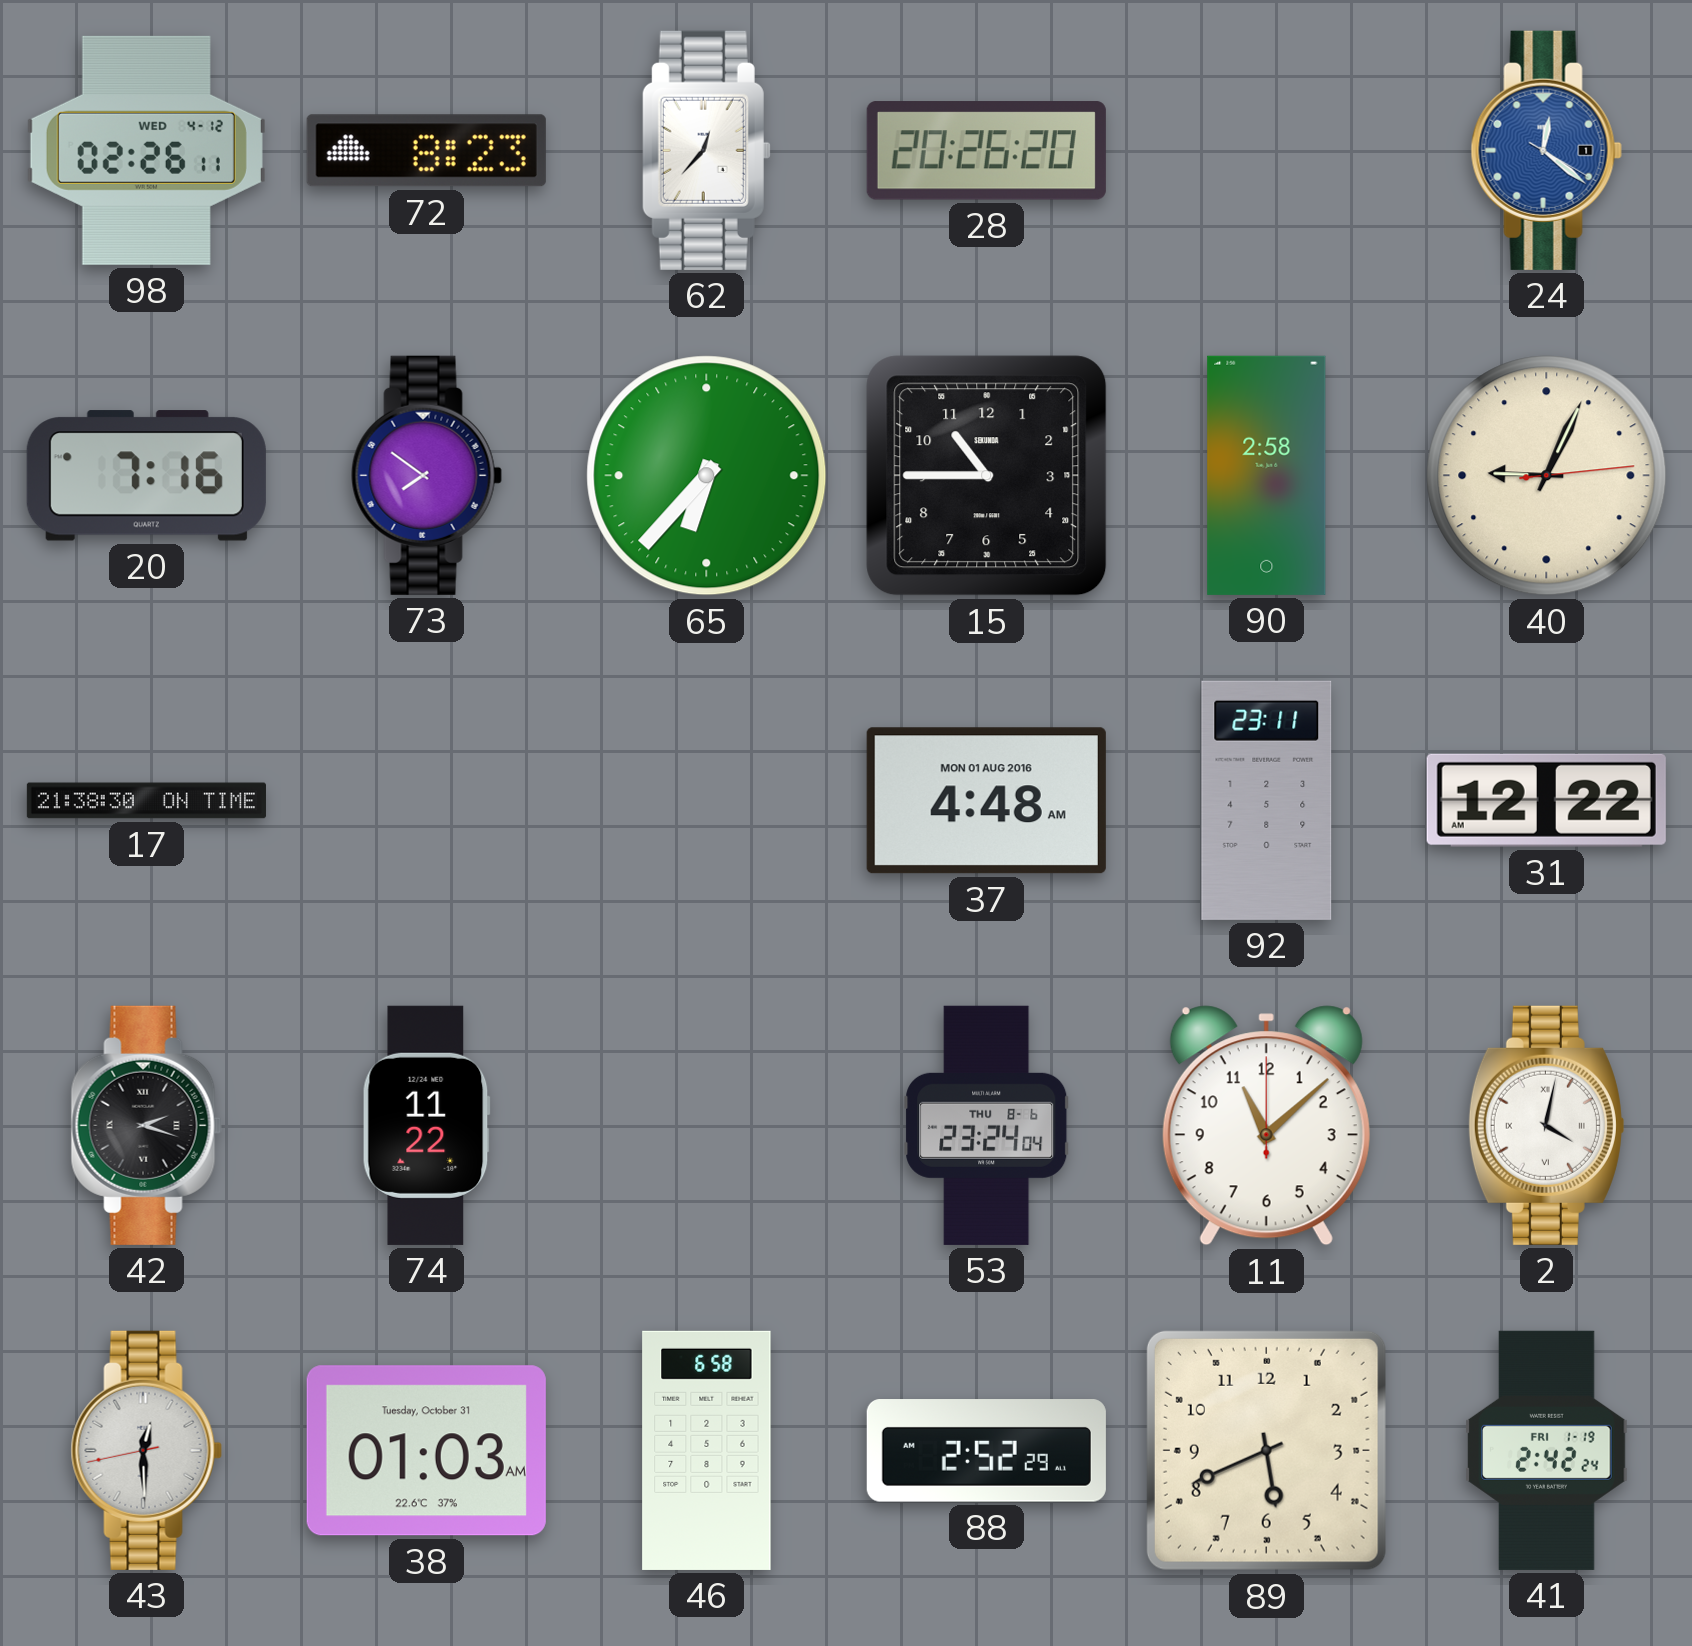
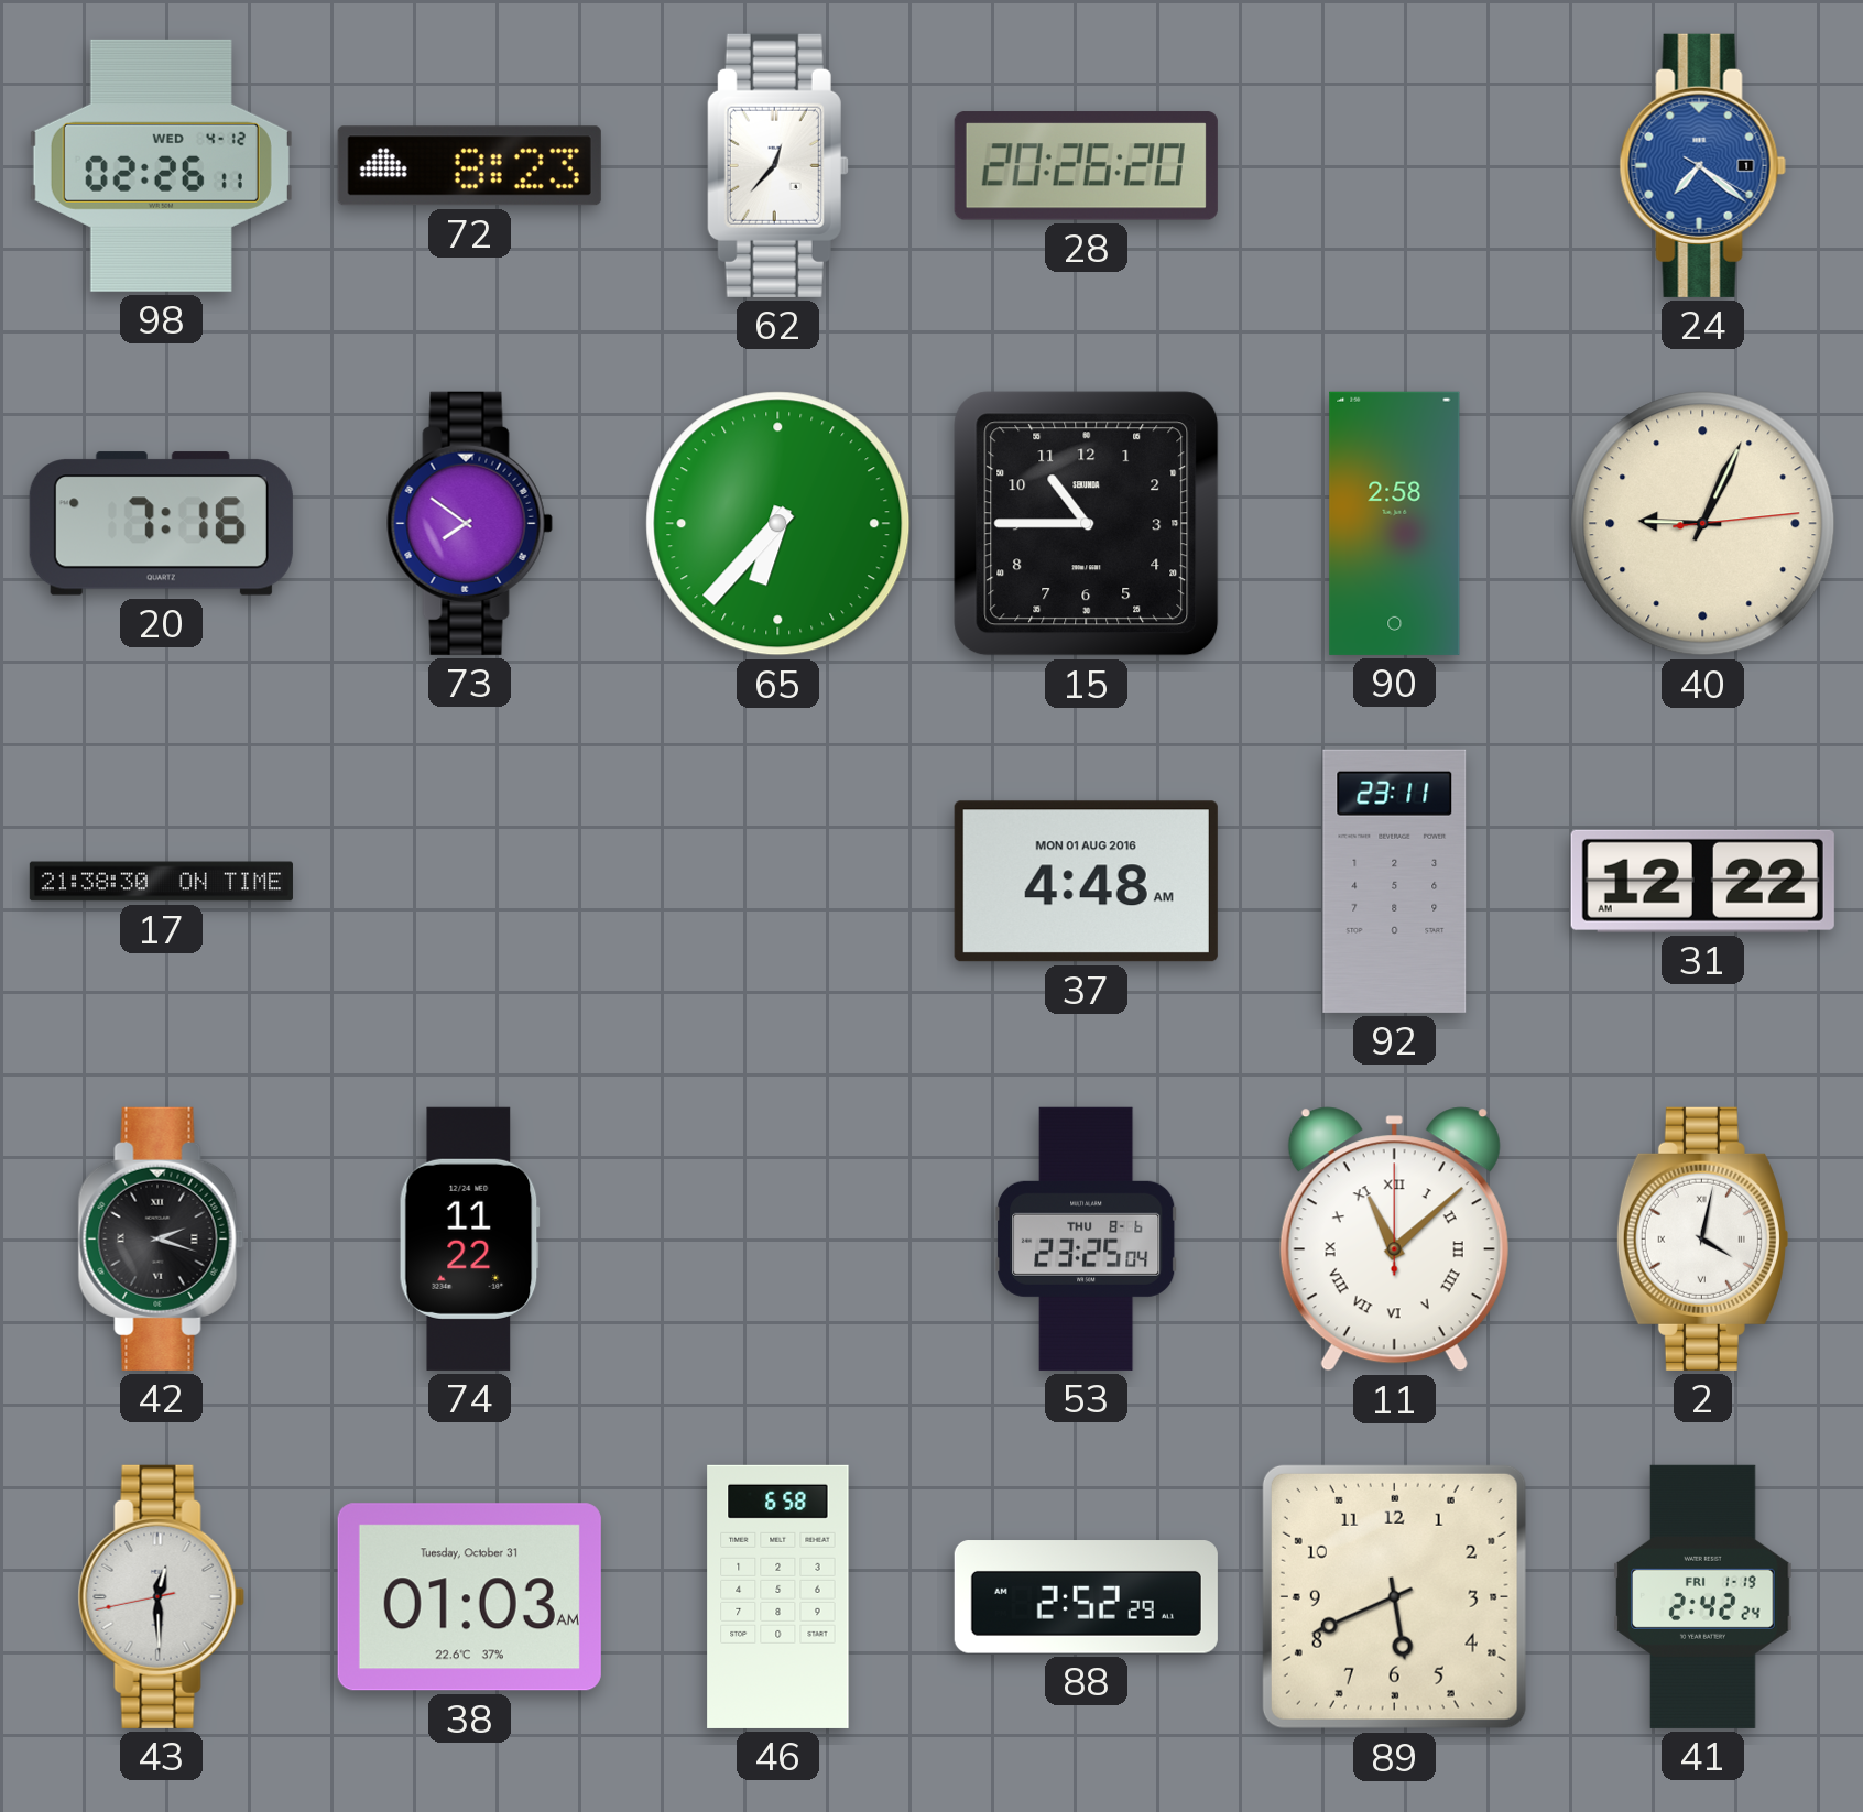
24: 12:21 -> 7:21 (1702, 165)
53: 23:24 -> 23:25 (1087, 1238)
11 numerals: Arabic -> Roman (1394, 1240)
